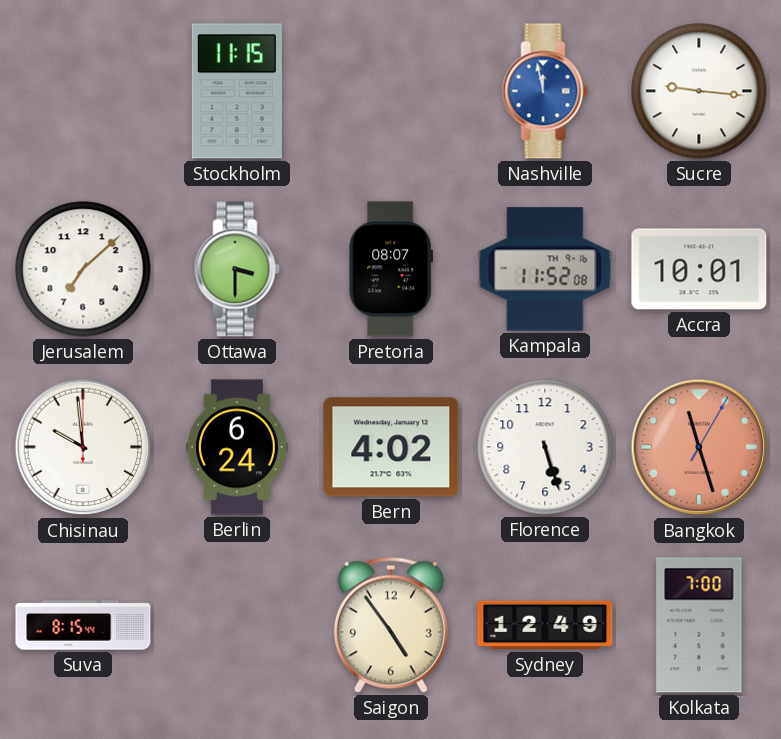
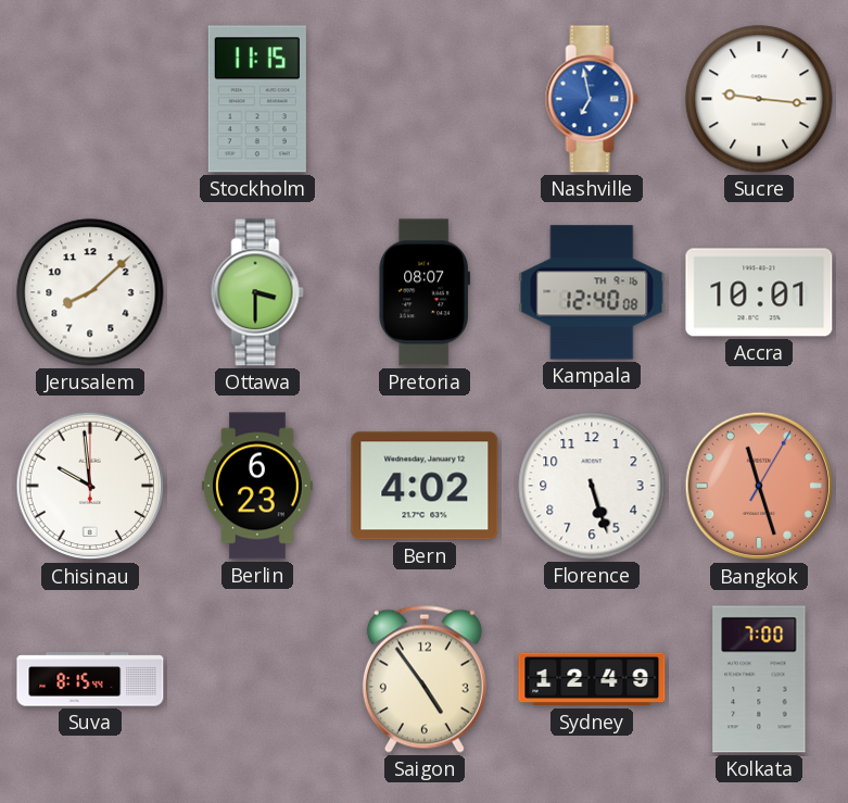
Nashville: 11:58 -> 6:58 (592, 99)
Jerusalem: 7:08 -> 8:08 (90, 292)
Kampala: 11:52 -> 12:40 (592, 292)
Berlin: 6:24 -> 6:23 (257, 486)
